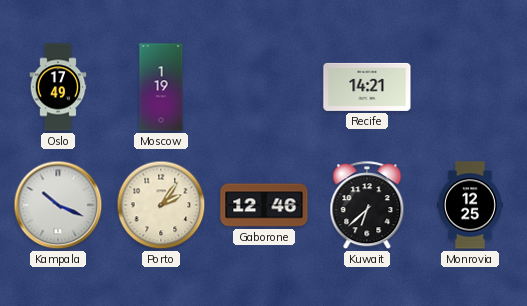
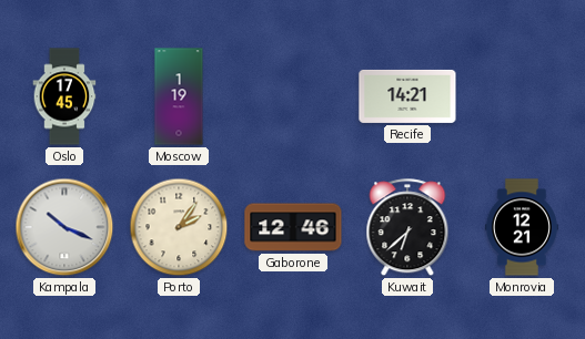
Oslo: 17:49 -> 17:45 (64, 96)
Monrovia: 12:25 -> 12:21 (522, 227)
